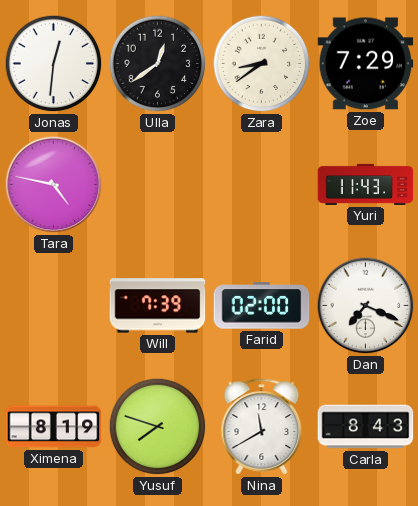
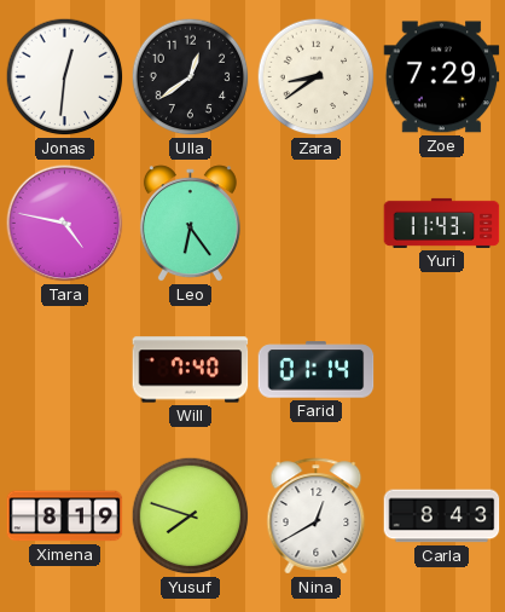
Leo: none -> 6:24 (190, 224)
Will: 7:39 -> 7:40 (191, 370)
Farid: 02:00 -> 01:14 (317, 370)
Dan: 7:19 -> none (366, 306)
Nina: 11:40 -> 12:40 (317, 516)
